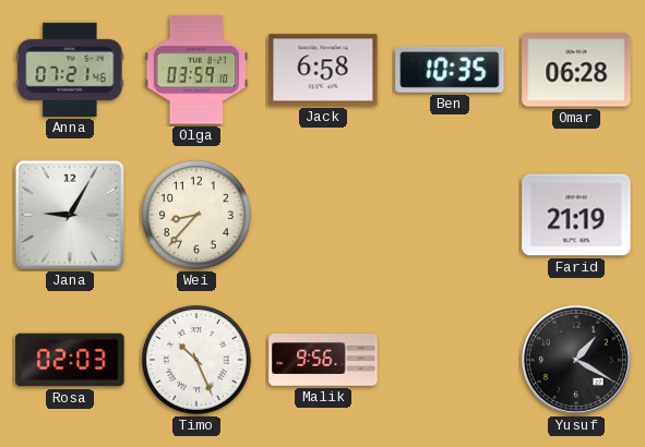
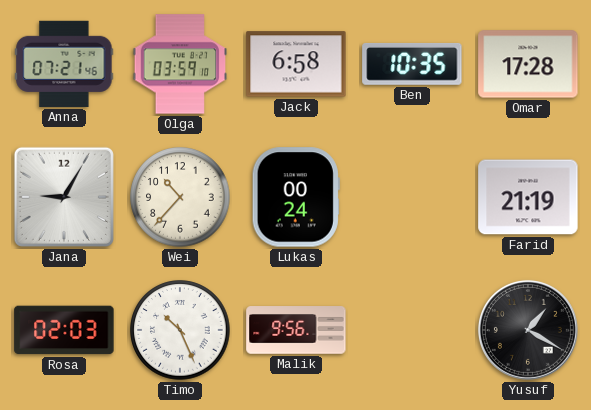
Omar: 06:28 -> 17:28 (528, 64)
Wei: 8:37 -> 10:37 (180, 197)
Lukas: none -> 00:24 (296, 197)
